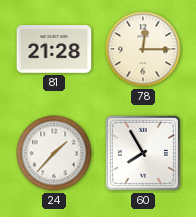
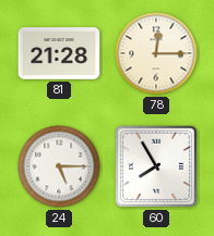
24: 1:37 -> 5:15 (59, 166)
